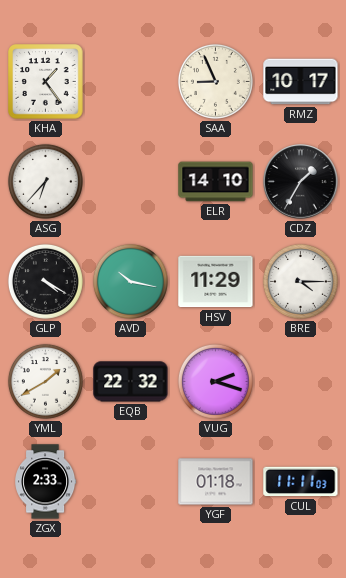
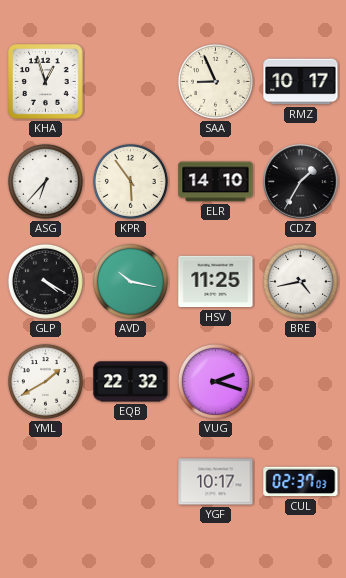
KHA: 1:24 -> 12:57 (46, 82)
KPR: none -> 5:54 (130, 181)
HSV: 11:29 -> 11:25 (216, 282)
BRE: 4:15 -> 4:43 (300, 281)
ZGX: 2:33 -> none (46, 482)
YGF: 01:18 -> 10:17 (216, 482)
CUL: 11:11 -> 02:37 (301, 482)
